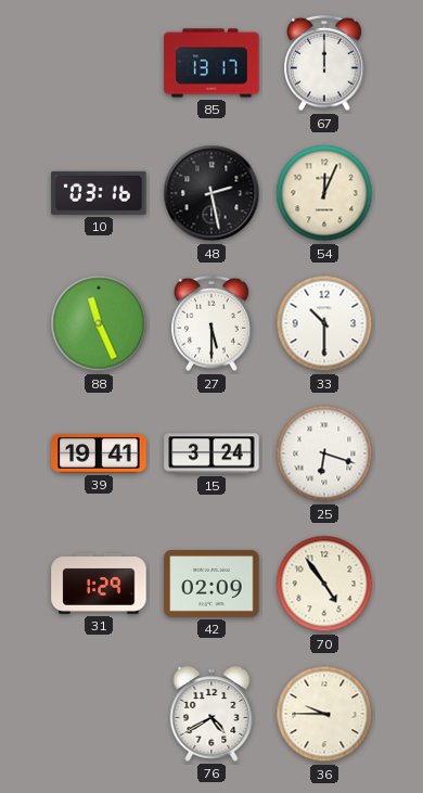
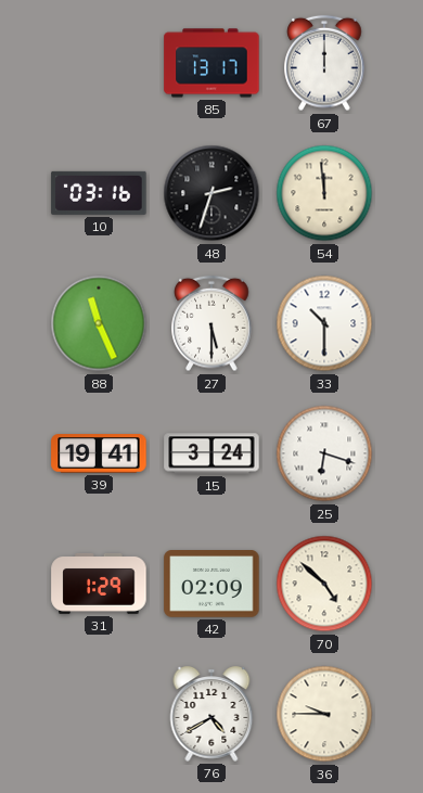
48: 2:28 -> 2:33 (211, 193)
54: 12:04 -> 11:59 (324, 193)
70: 4:54 -> 4:52 (324, 584)
